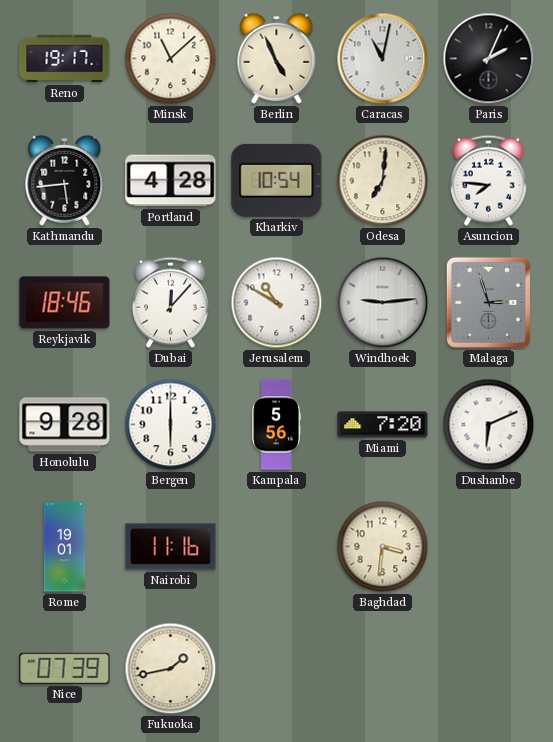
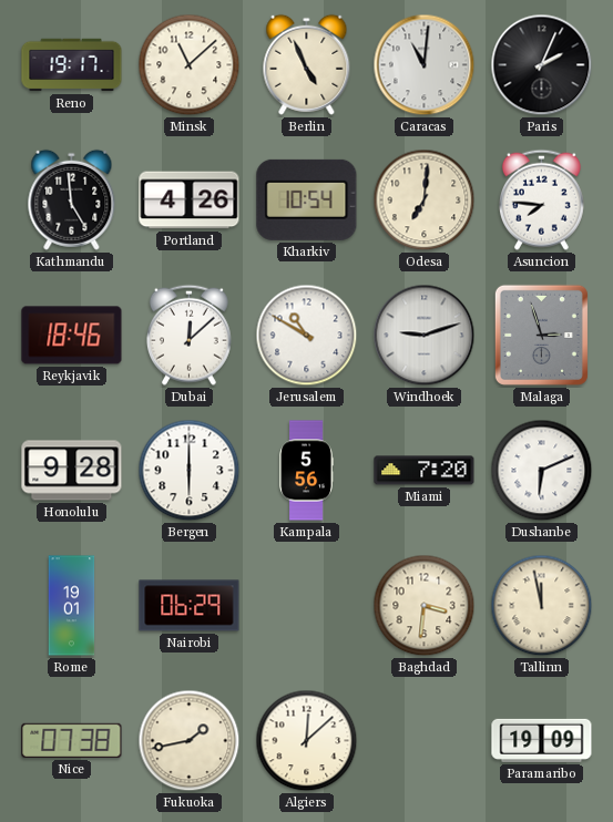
Caracas: 11:02 -> 11:01 (425, 65)
Kathmandu: 5:44 -> 4:59 (72, 199)
Portland: 4:28 -> 4:26 (190, 201)
Dubai: 12:07 -> 12:08 (188, 335)
Windhoek: 9:14 -> 9:12 (425, 336)
Nairobi: 11:16 -> 06:29 (190, 606)
Tallinn: none -> 11:58 (542, 606)
Nice: 07:39 -> 07:38 (72, 740)
Algiers: none -> 12:08 (307, 741)
Paramaribo: none -> 19:09 (542, 740)
